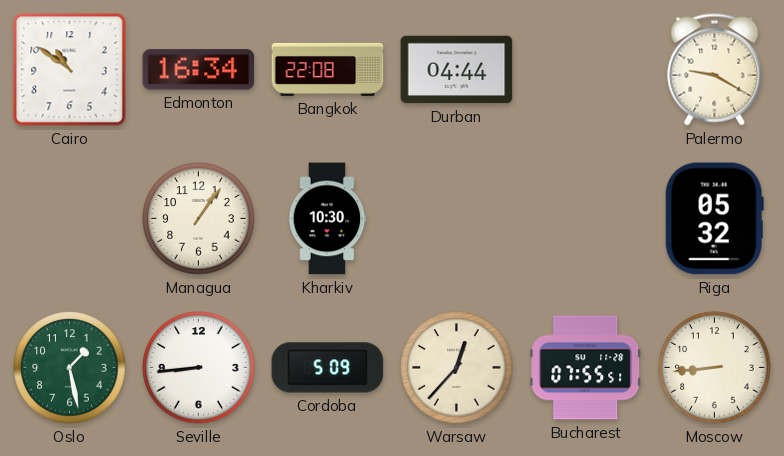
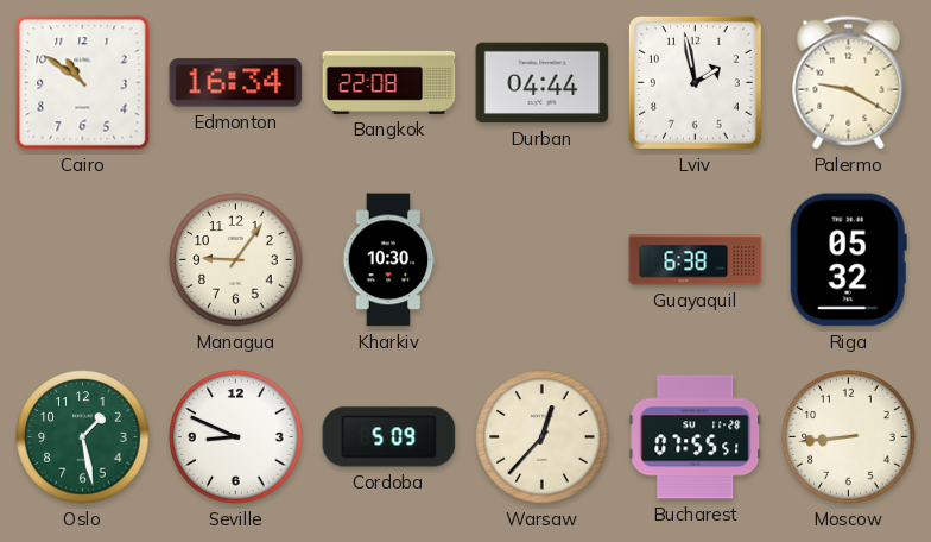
Lviv: none -> 1:58 (695, 82)
Managua: 1:06 -> 9:06 (236, 260)
Guayaquil: none -> 6:38 (696, 260)
Seville: 8:44 -> 8:49 (236, 437)
